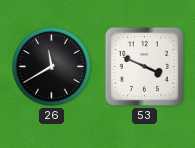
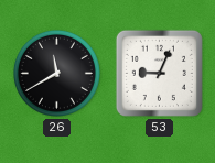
53: 3:49 -> 9:04 (159, 73)
